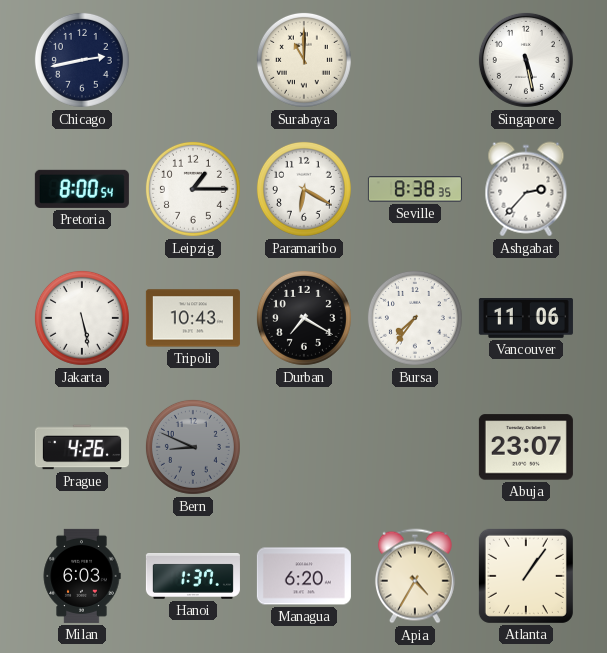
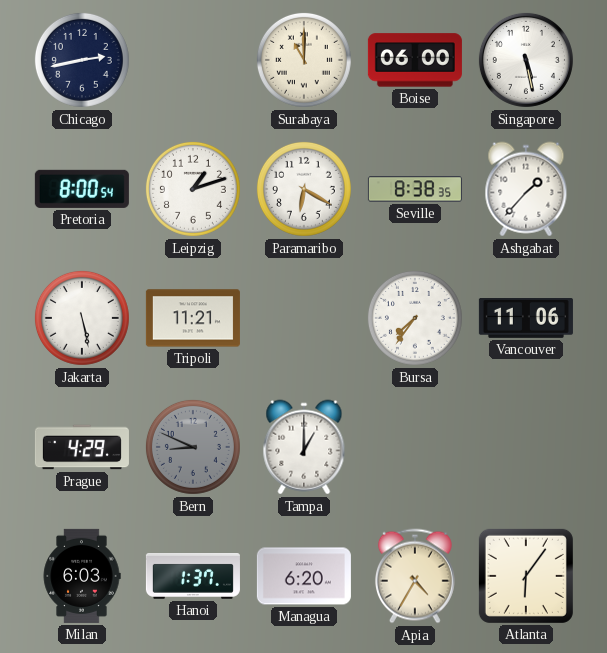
Boise: none -> 06:00 (415, 60)
Leipzig: 1:15 -> 1:12 (193, 189)
Ashgabat: 2:37 -> 1:37 (526, 189)
Tripoli: 10:43 -> 11:21 (193, 318)
Durban: 7:20 -> none (304, 318)
Prague: 4:26 -> 4:29 (82, 447)
Tampa: none -> 1:00 (304, 447)
Abuja: 23:07 -> none (526, 447)
Atlanta: 1:06 -> 6:06 (526, 576)
